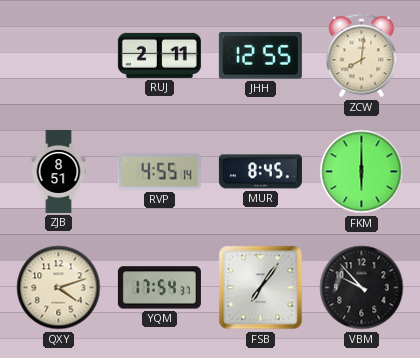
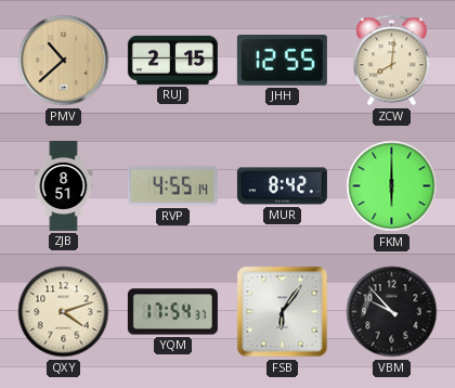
PMV: none -> 10:38 (64, 61)
RUJ: 2:11 -> 2:15 (172, 60)
MUR: 8:45 -> 8:42 (282, 186)
FSB: 7:06 -> 6:06 (283, 312)
